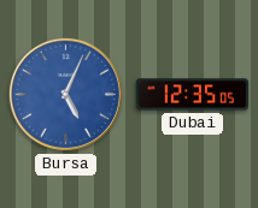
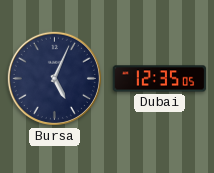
Bursa dial: blue -> navy (54, 78)
